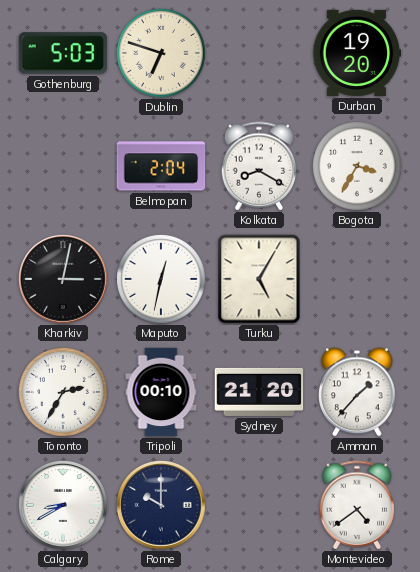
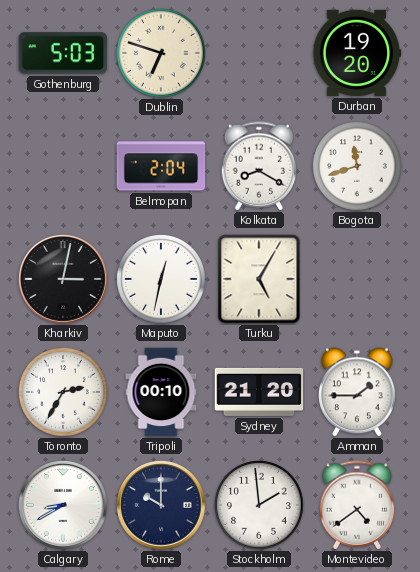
Bogota: 3:35 -> 11:42 (358, 167)
Amman: 1:37 -> 1:45 (358, 392)
Stockholm: none -> 1:59 (260, 506)
